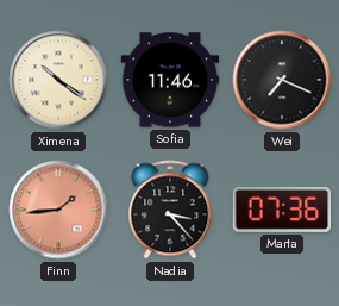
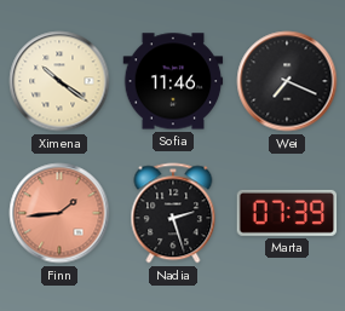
Nadia: 3:23 -> 2:27 (173, 213)
Marta: 07:36 -> 07:39 (287, 213)
